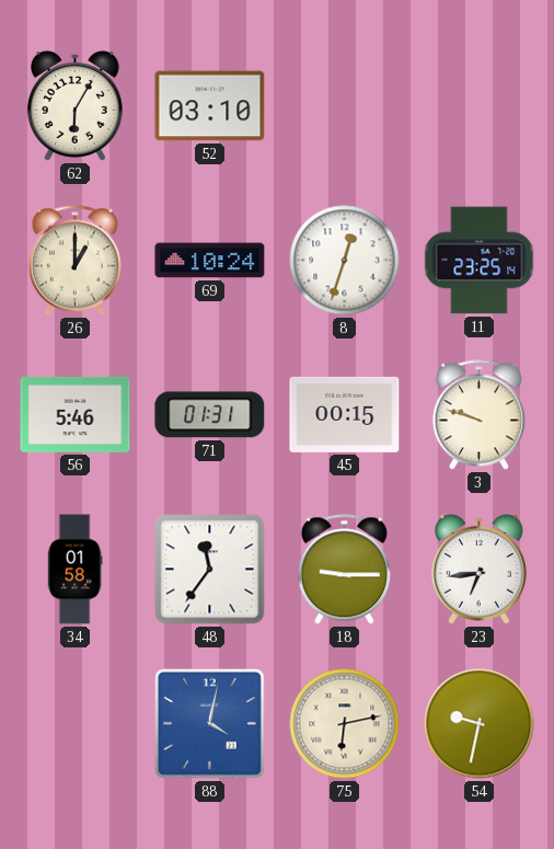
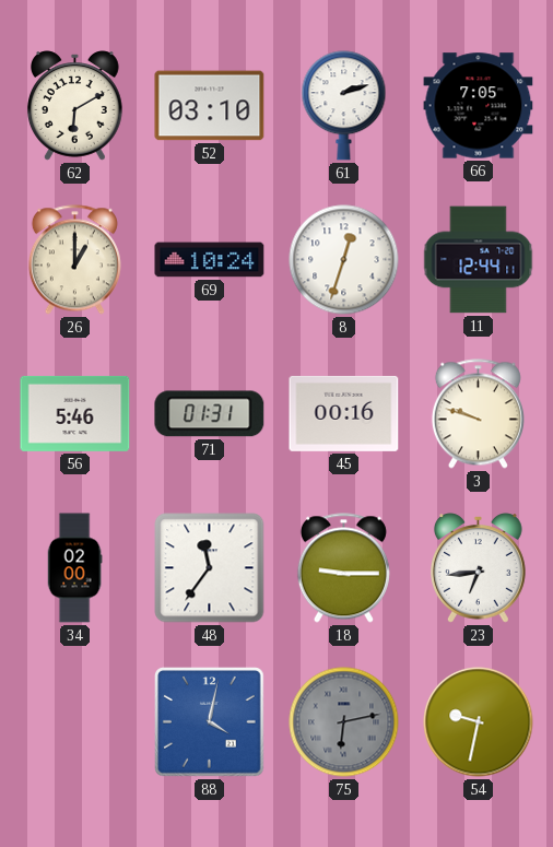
62: 6:05 -> 6:10 (74, 106)
61: none -> 2:12 (344, 106)
66: none -> 7:05 (479, 106)
11: 23:25 -> 12:44 (479, 260)
45: 00:15 -> 00:16 (344, 413)
34: 01:58 -> 02:00 (74, 568)
75 dial: cream -> grey (344, 722)
